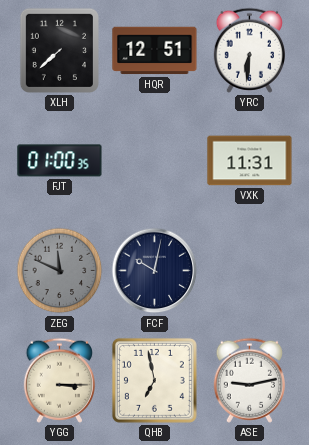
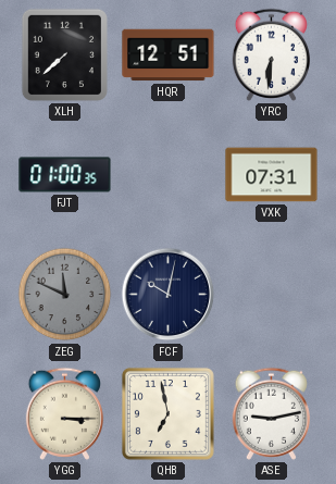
VXK: 11:31 -> 07:31 (272, 175)
